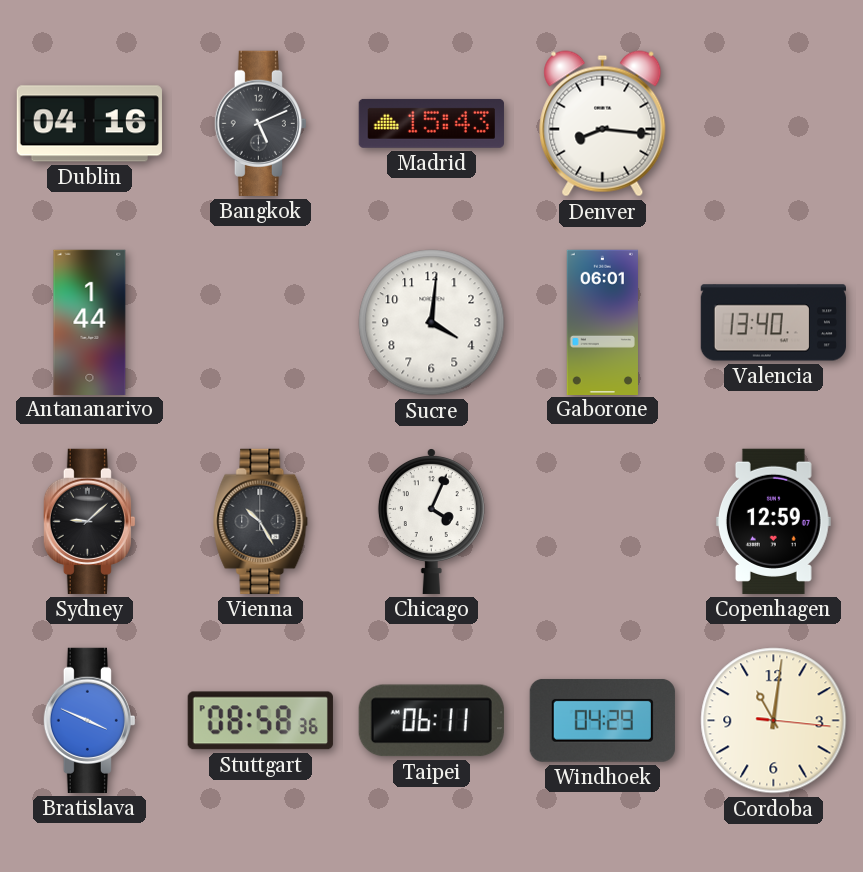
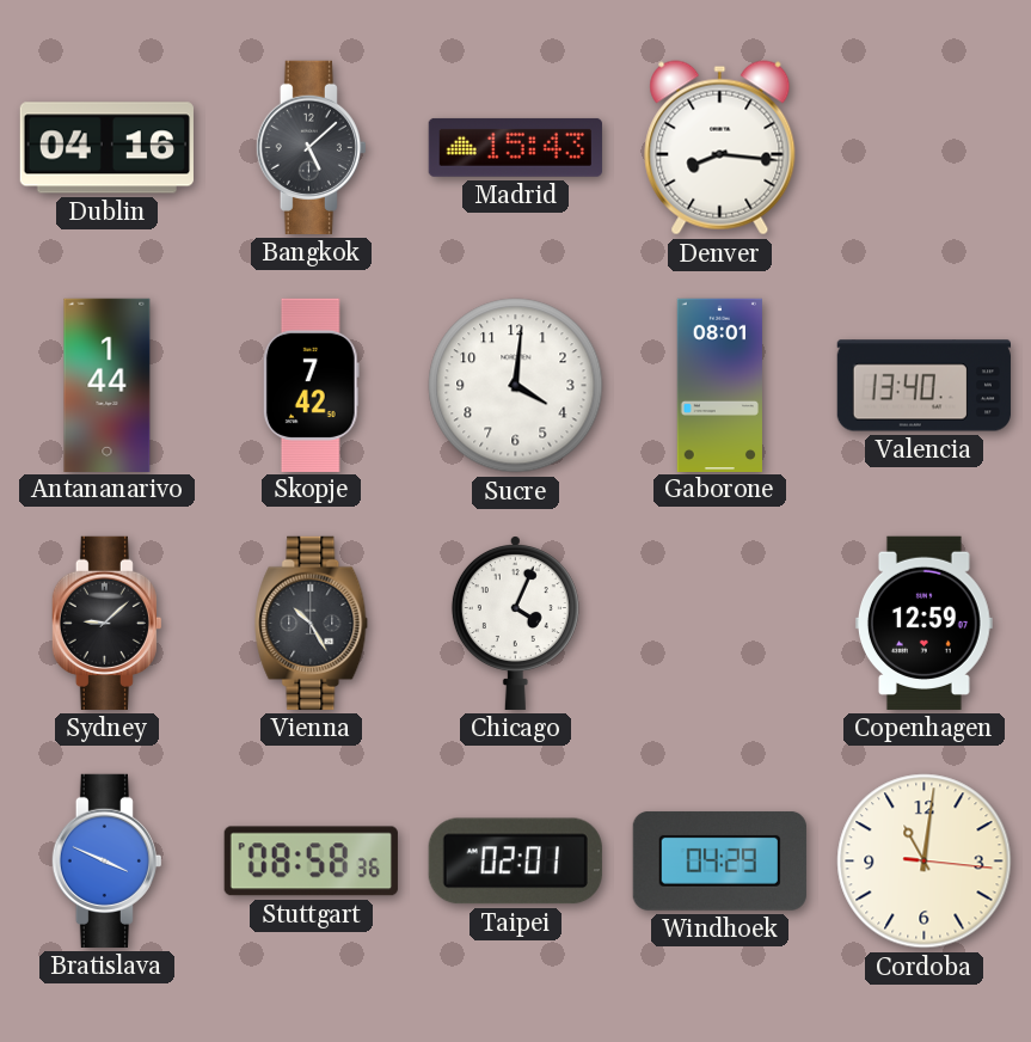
Bangkok: 5:11 -> 5:08 (311, 147)
Skopje: none -> 7:42 (311, 385)
Gaborone: 06:01 -> 08:01 (719, 385)
Taipei: 06:11 -> 02:01 (515, 862)
